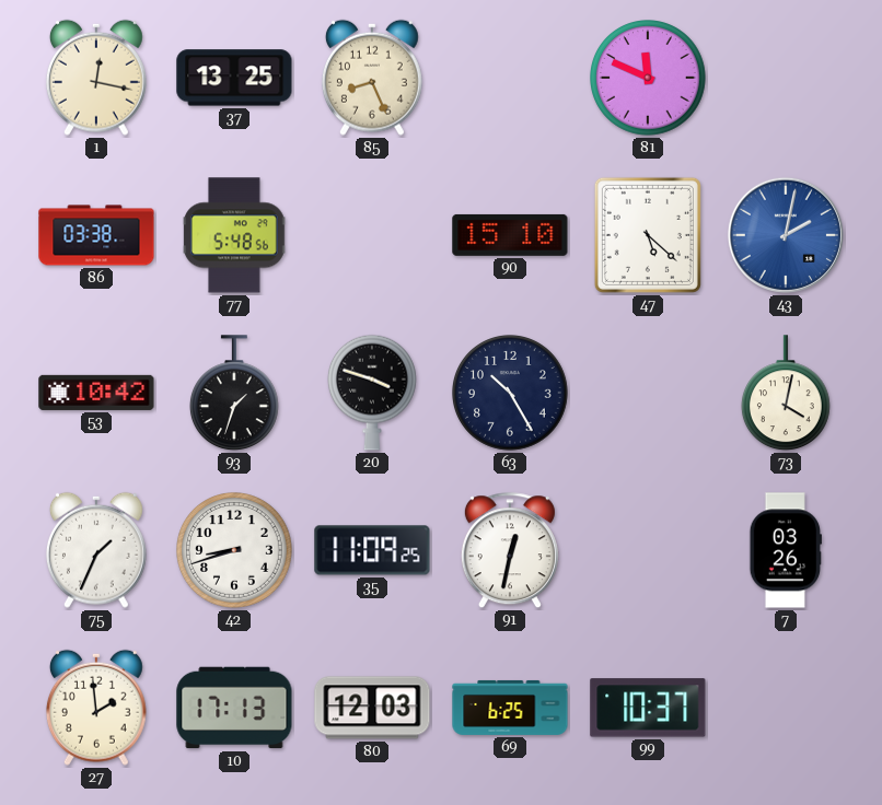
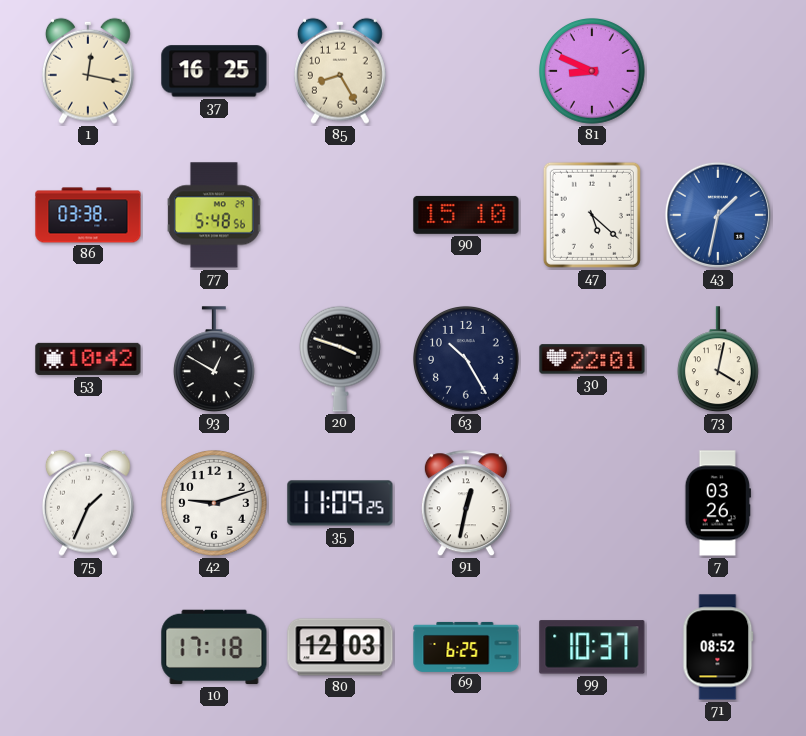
37: 13:25 -> 16:25 (214, 71)
85: 8:26 -> 8:25 (340, 71)
81: 11:49 -> 8:49 (593, 72)
43: 2:02 -> 1:32 (718, 215)
93: 1:33 -> 12:50 (215, 360)
30: none -> 22:01 (592, 359)
42: 8:42 -> 9:12 (215, 504)
27: 1:59 -> none (96, 708)
10: 17:13 -> 17:18 (214, 647)
71: none -> 08:52 (718, 647)
